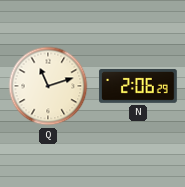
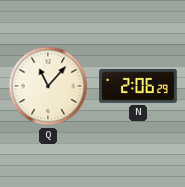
Q: 11:12 -> 11:07 (48, 86)
